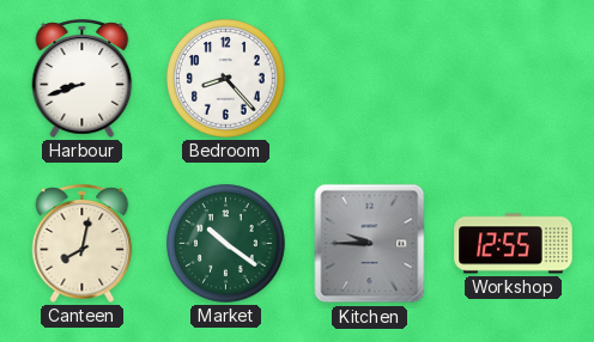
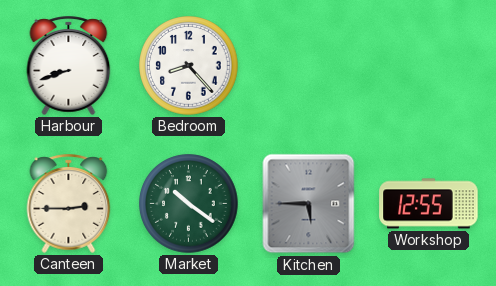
Canteen: 8:02 -> 2:45 (69, 203)
Kitchen: 9:45 -> 5:45 (309, 204)
